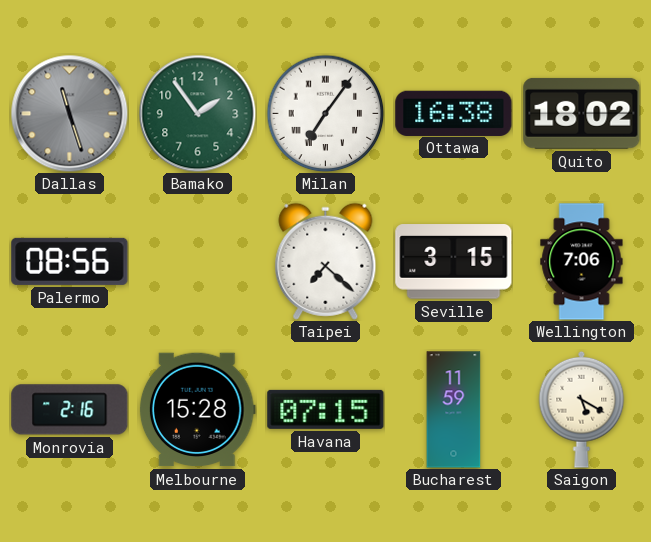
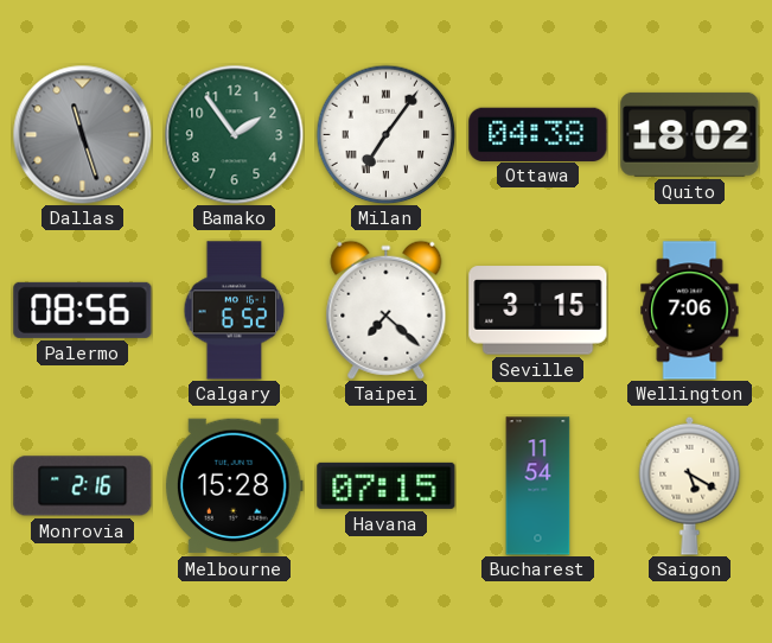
Ottawa: 16:38 -> 04:38 (538, 134)
Calgary: none -> 6:52 (235, 311)
Bucharest: 11:59 -> 11:54 (538, 486)
